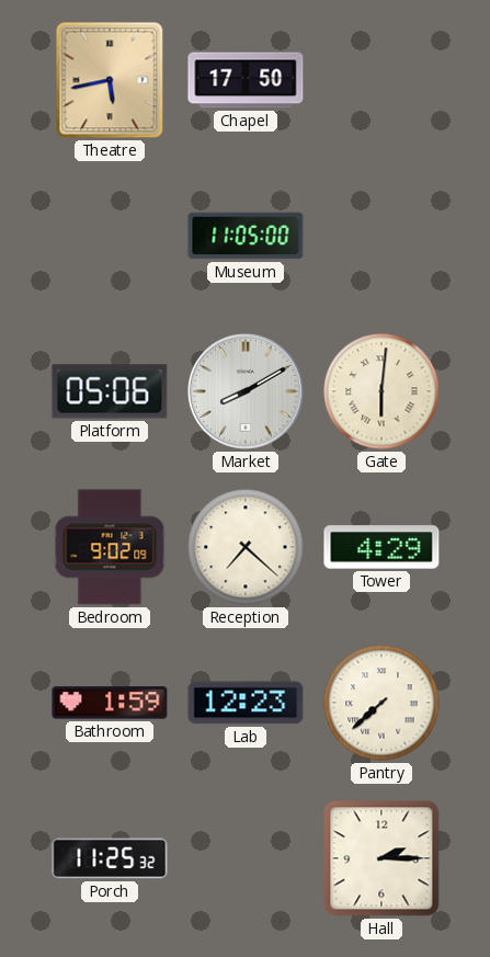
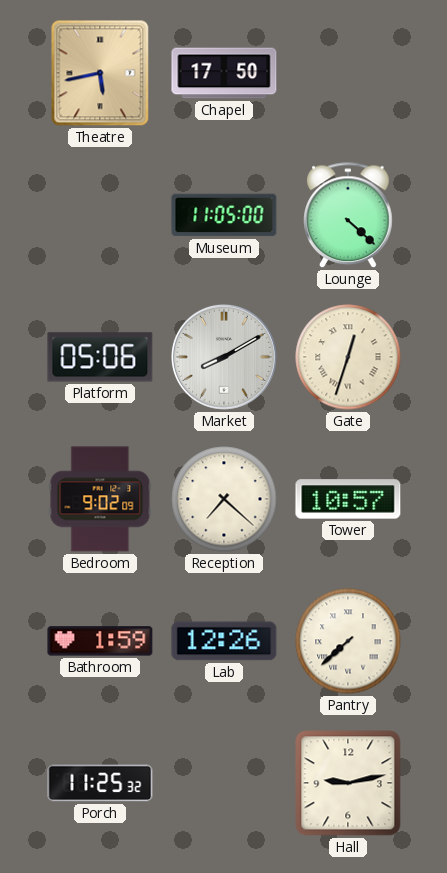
Lounge: none -> 4:22 (349, 216)
Gate: 6:01 -> 12:33 (348, 357)
Tower: 4:29 -> 10:57 (348, 499)
Lab: 12:23 -> 12:26 (224, 641)
Hall: 2:15 -> 9:13 (348, 783)
